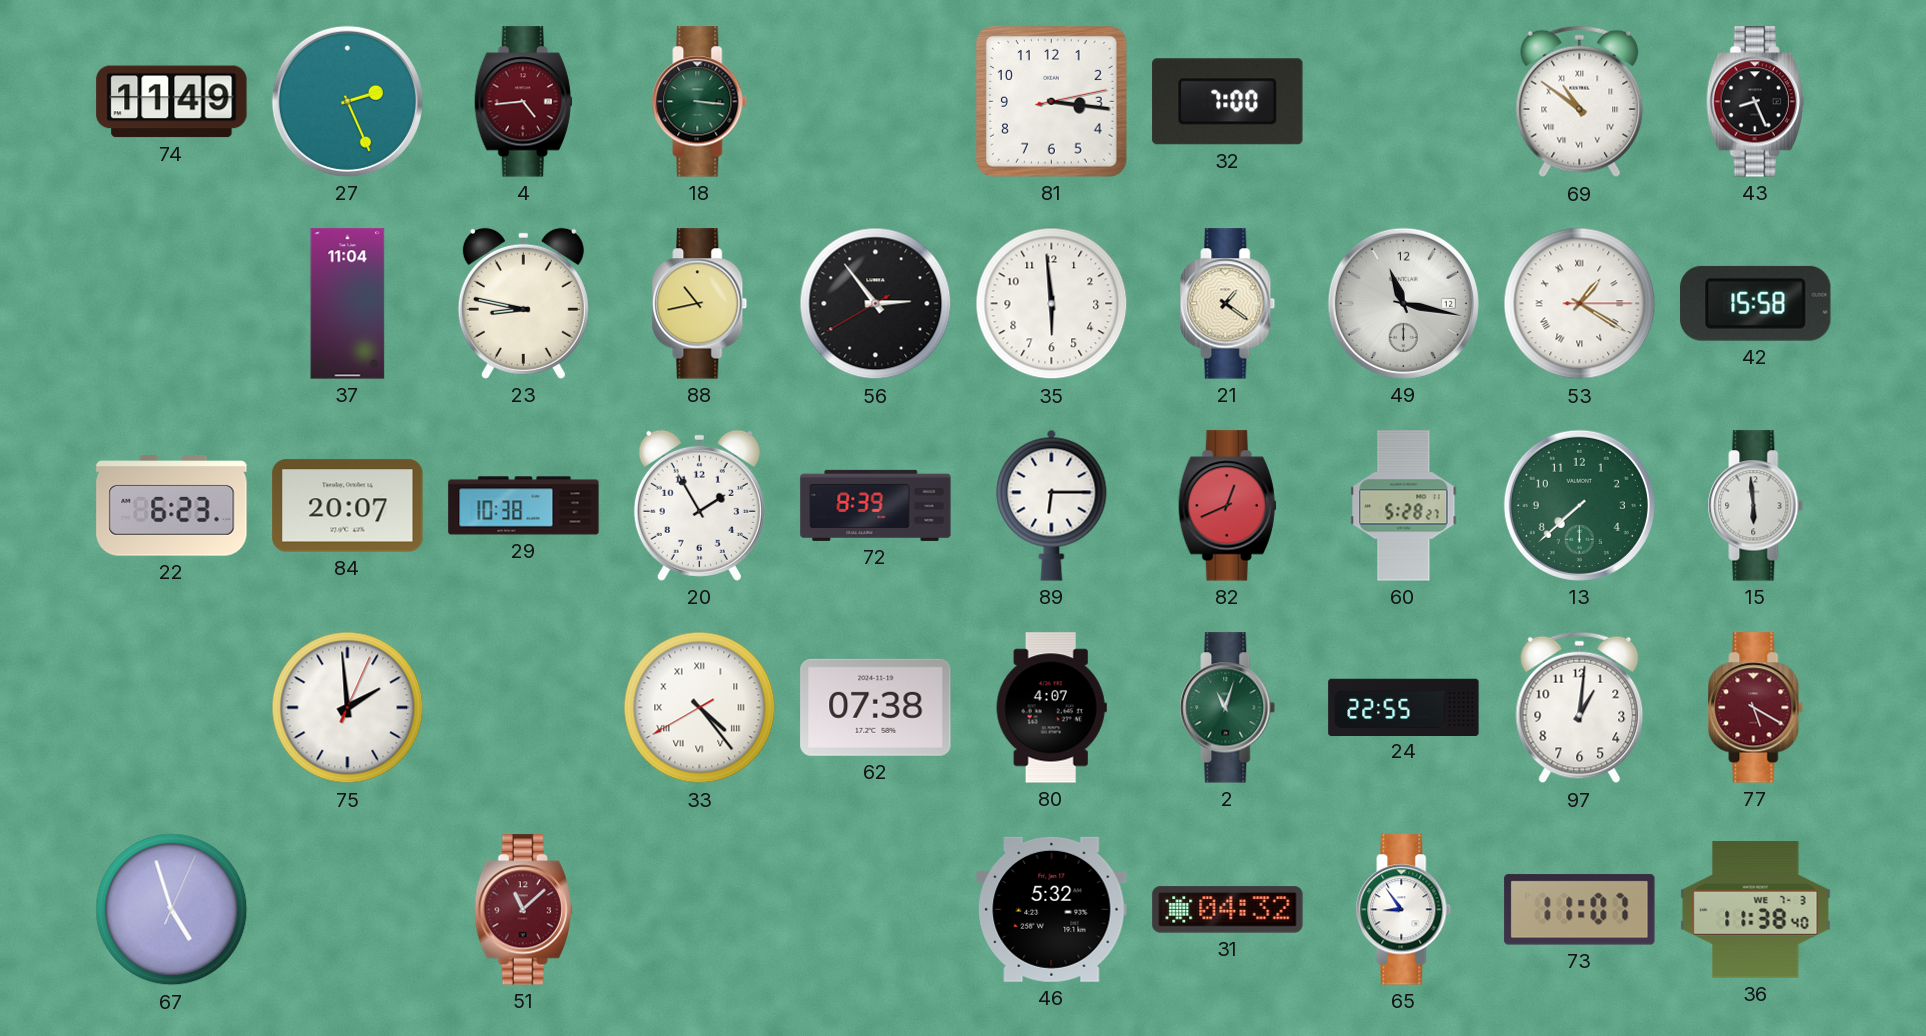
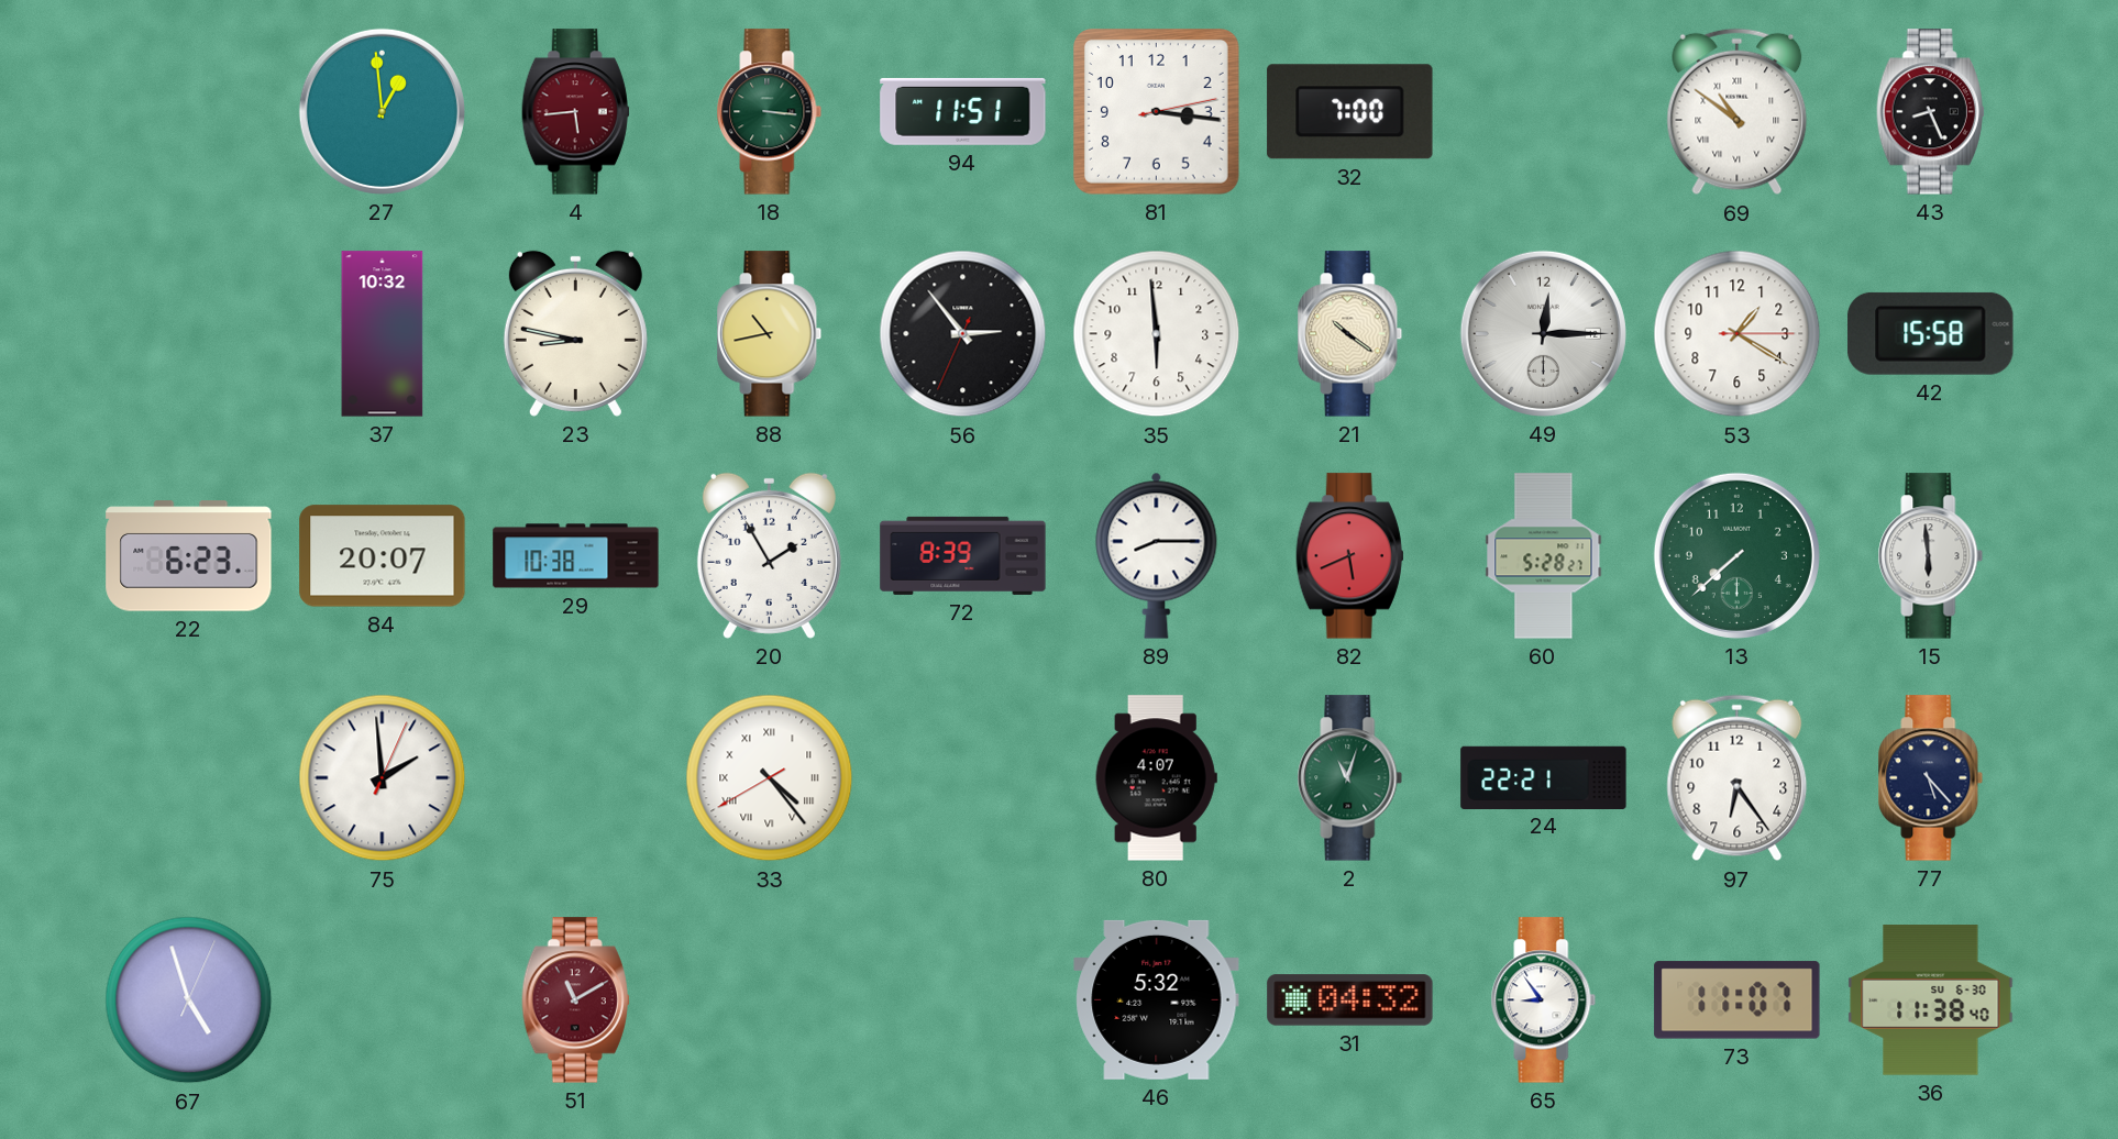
74: 11:49 -> none (172, 102)
27: 2:26 -> 12:59 (382, 111)
4: 4:44 -> 5:44 (575, 112)
94: none -> 11:51 (963, 111)
37: 11:04 -> 10:32 (383, 334)
56: 2:53:40 -> 2:53:34 (963, 334)
21: 1:21 -> 10:21 (1350, 334)
49: 11:17 -> 12:15 (1543, 333)
53 numerals: Roman -> Arabic (1738, 334)
89: 6:15 -> 8:15 (1157, 555)
82: 12:41 -> 5:41 (1349, 556)
62: 07:38 -> none (876, 707)
24: 22:55 -> 22:21 (1544, 777)
97: 1:01 -> 6:24 (1738, 778)
77: 5:20 -> 5:23 (1931, 778)
77 dial: burgundy -> navy (1931, 778)
51: 11:08 -> 11:10 (575, 1000)
36 date: WE 7-3 -> SU 6-30 (1931, 1000)
